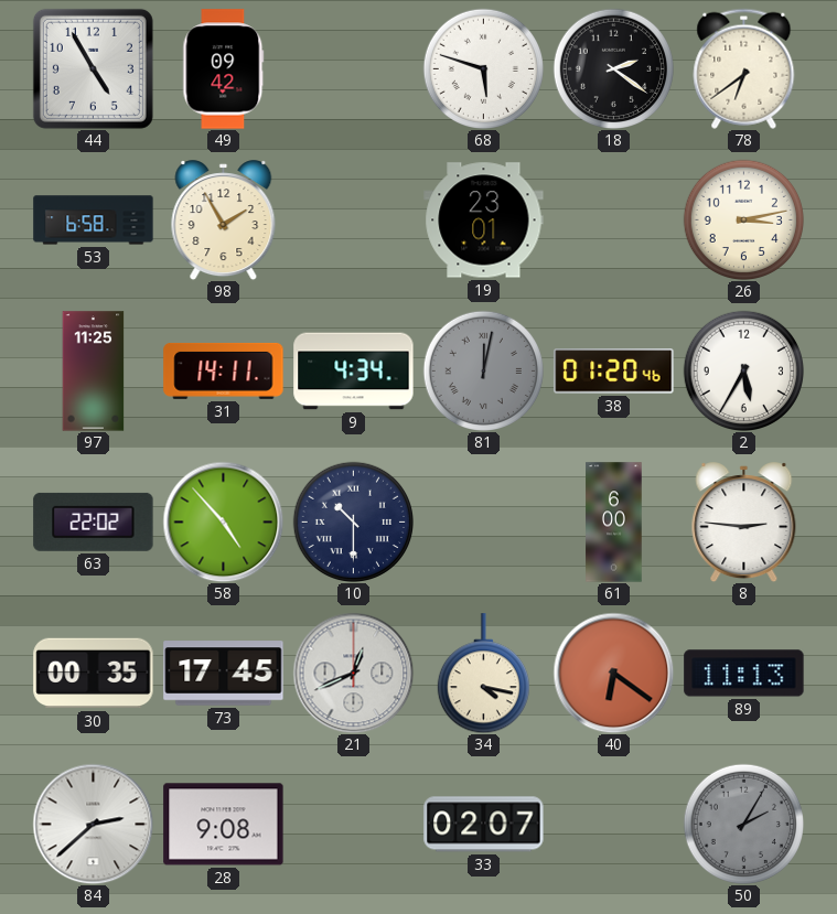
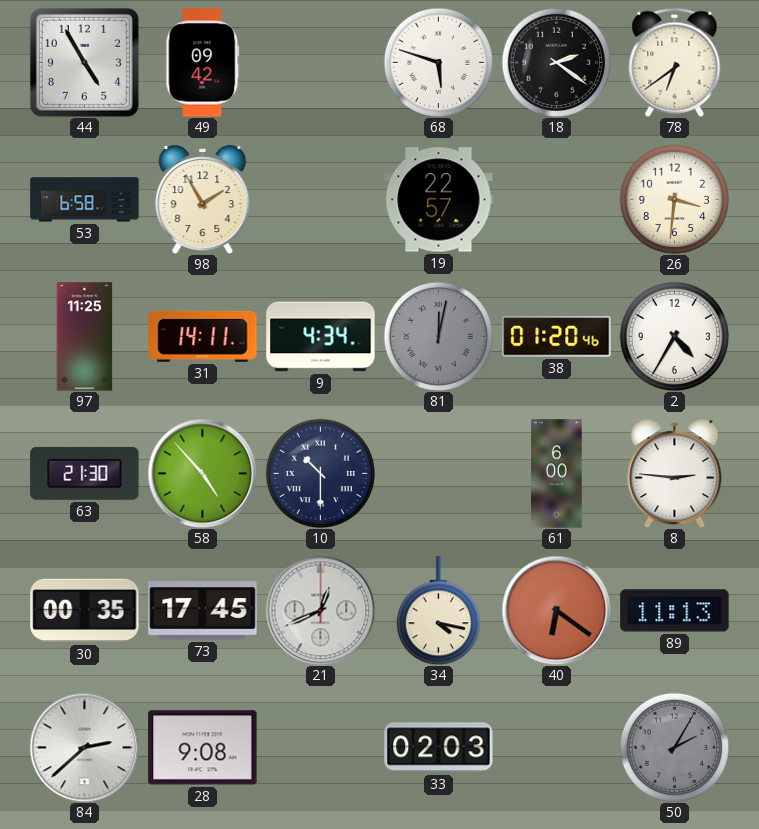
19: 23:01 -> 22:57 (439, 200)
26: 3:13 -> 3:31 (674, 199)
2: 5:35 -> 4:35 (674, 336)
63: 22:02 -> 21:30 (85, 473)
33: 02:07 -> 02:03 (439, 748)
